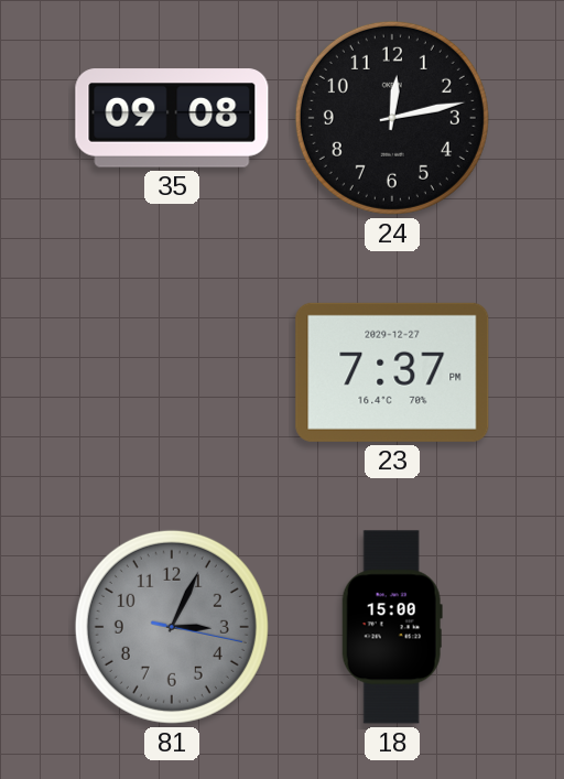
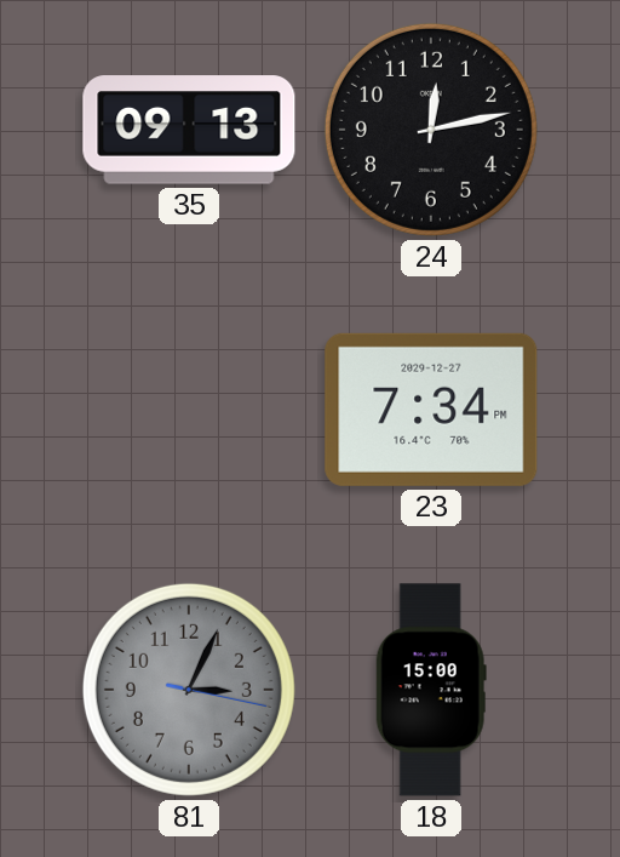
35: 09:08 -> 09:13 (189, 130)
23: 7:37 -> 7:34 (431, 410)
